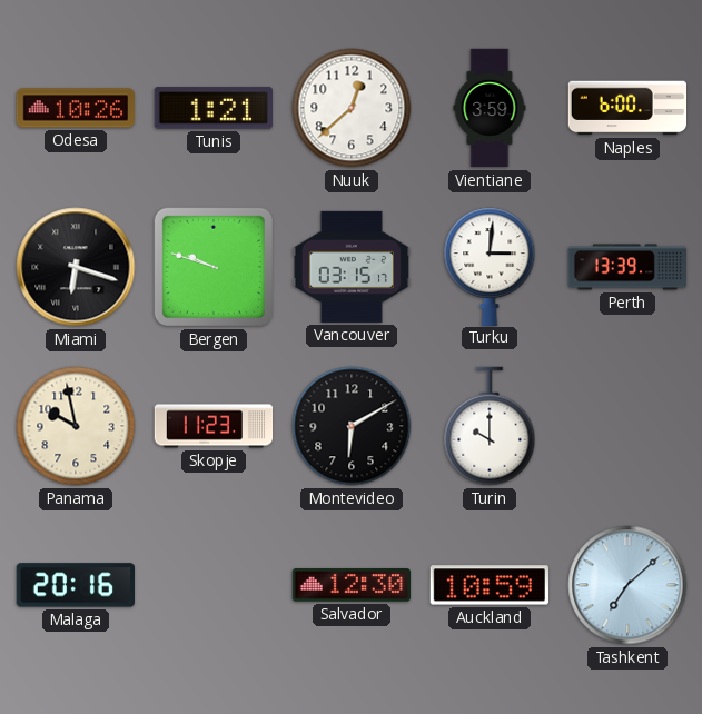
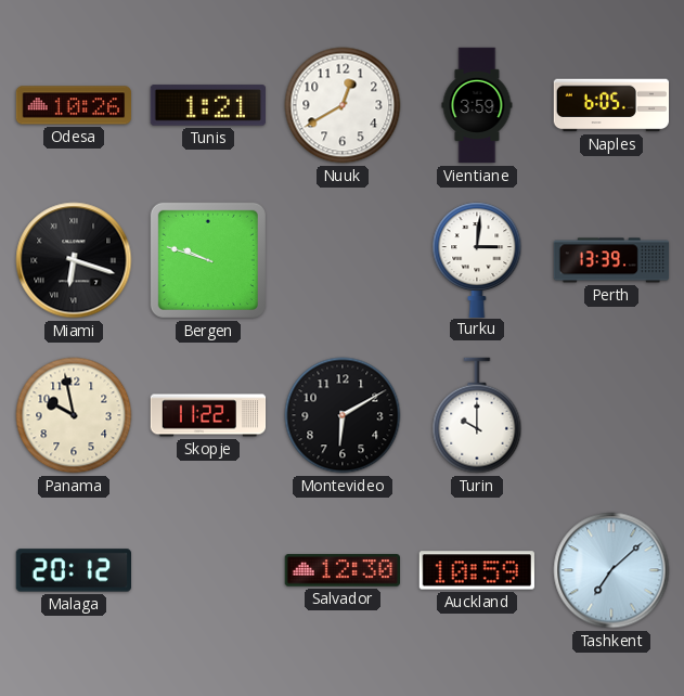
Nuuk: 12:38 -> 12:40 (343, 105)
Naples: 6:00 -> 6:05 (610, 105)
Vancouver: 03:15 -> none (350, 267)
Skopje: 11:23 -> 11:22 (208, 415)
Malaga: 20:16 -> 20:12 (73, 570)
